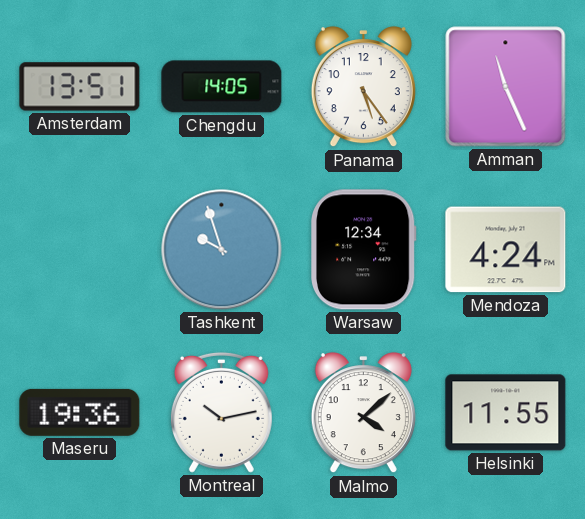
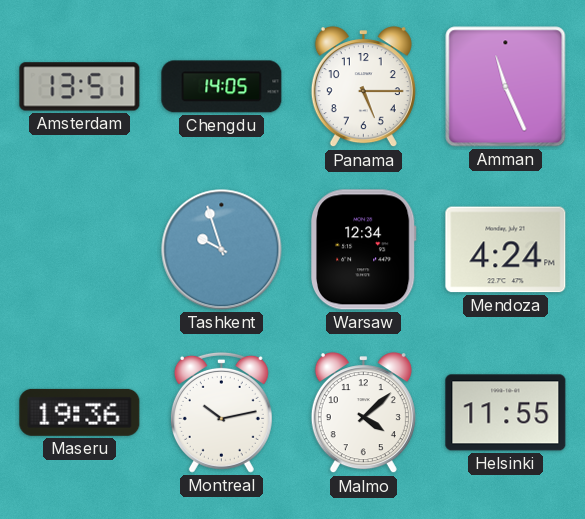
Panama: 5:24 -> 5:15 (363, 87)
